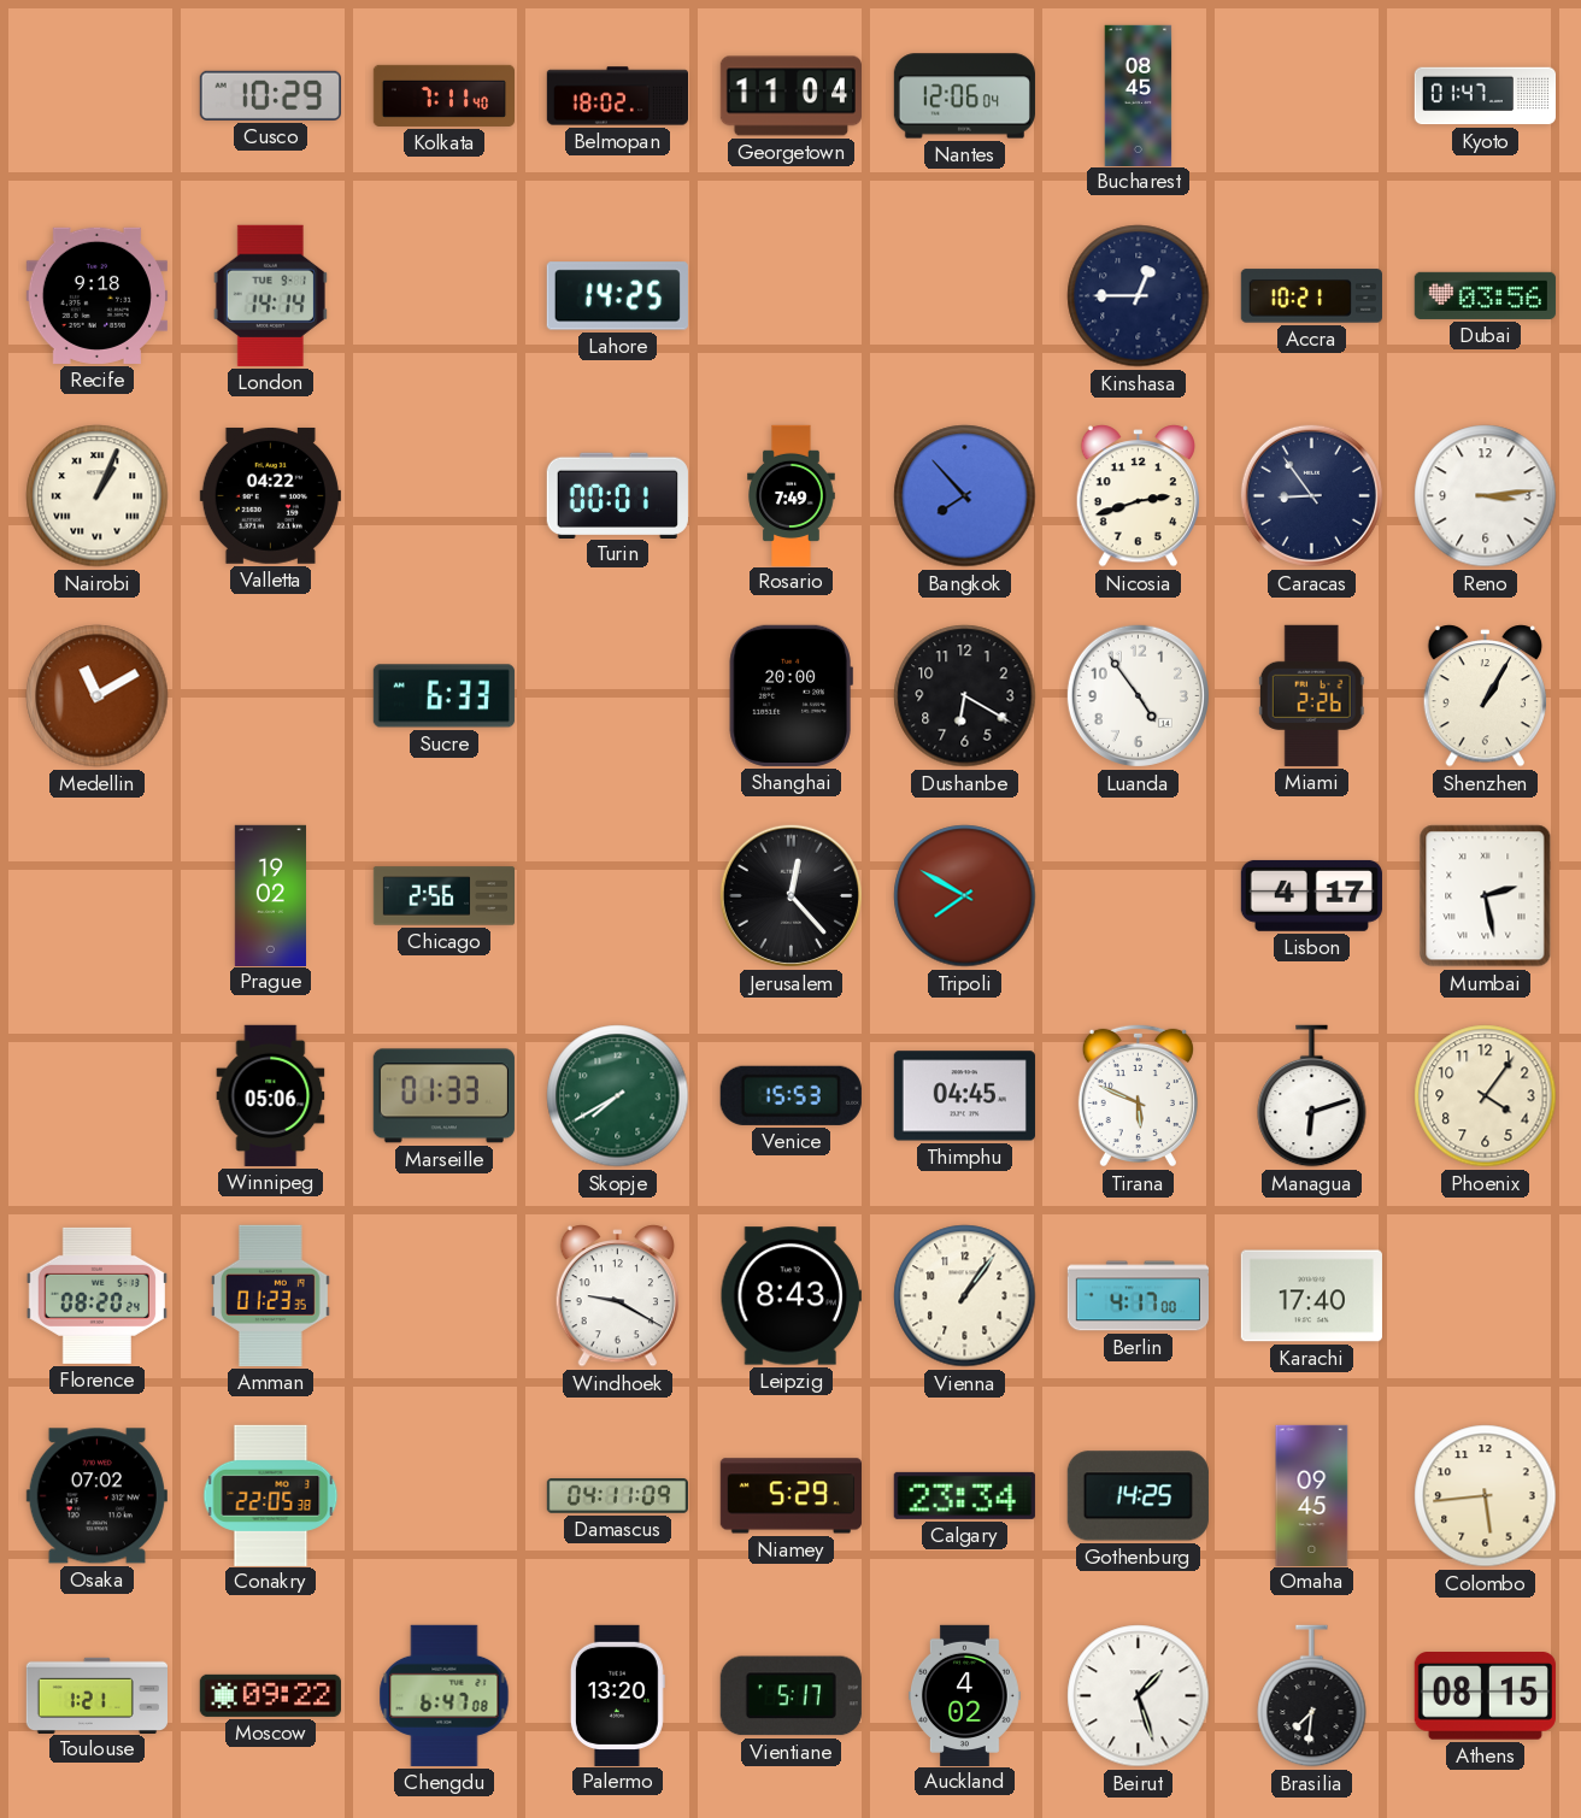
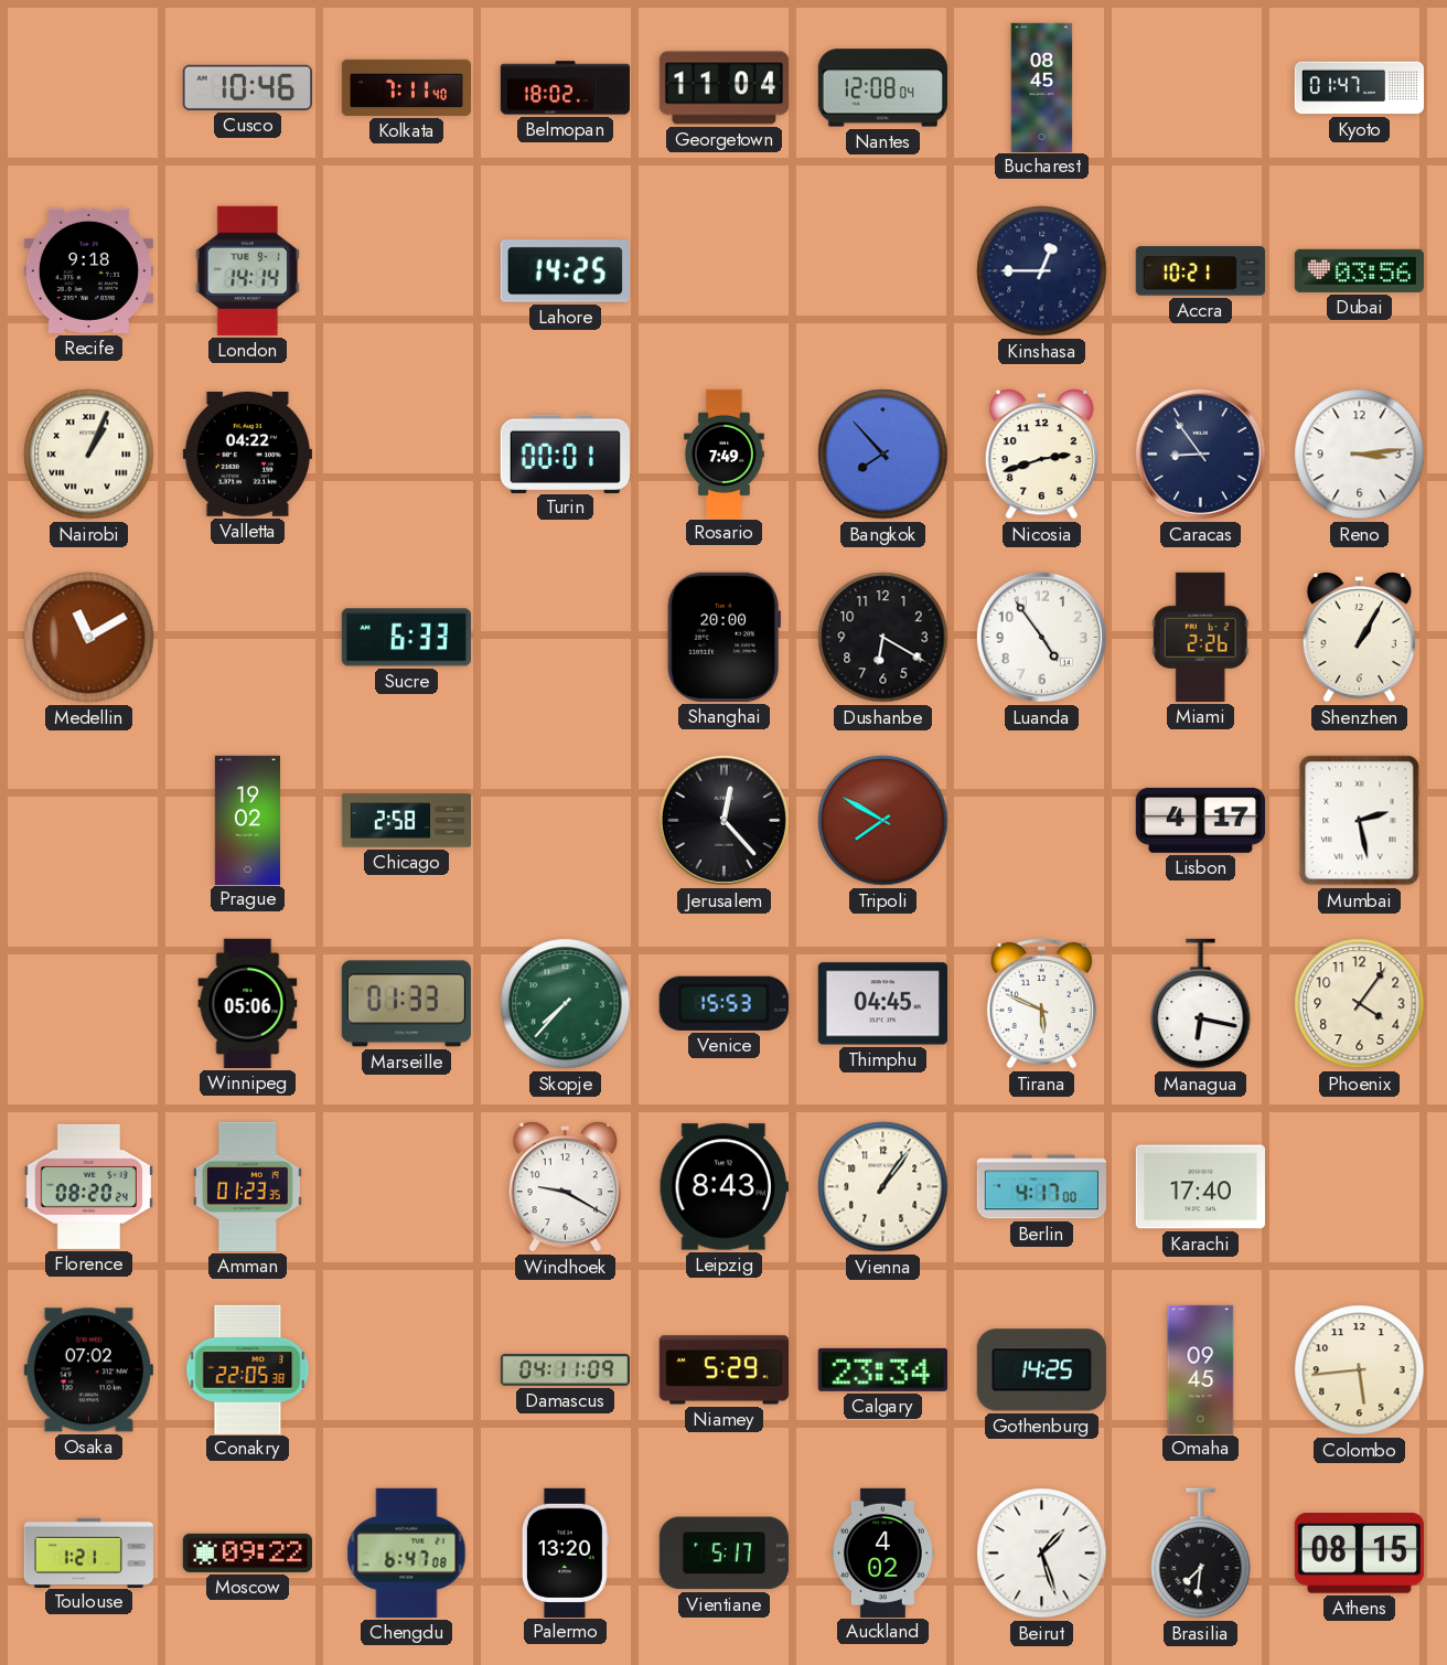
Cusco: 10:29 -> 10:46 (247, 87)
Nantes: 12:06 -> 12:08 (882, 88)
Chicago: 2:56 -> 2:58 (406, 821)
Skopje: 7:40 -> 7:37 (566, 1004)
Managua: 6:12 -> 6:17 (1201, 1004)
